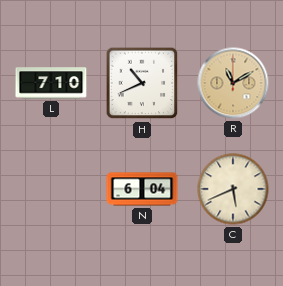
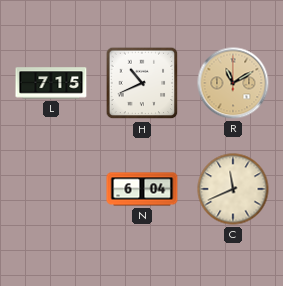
L: 7:10 -> 7:15 (51, 83)
C: 5:41 -> 11:41 (233, 189)
